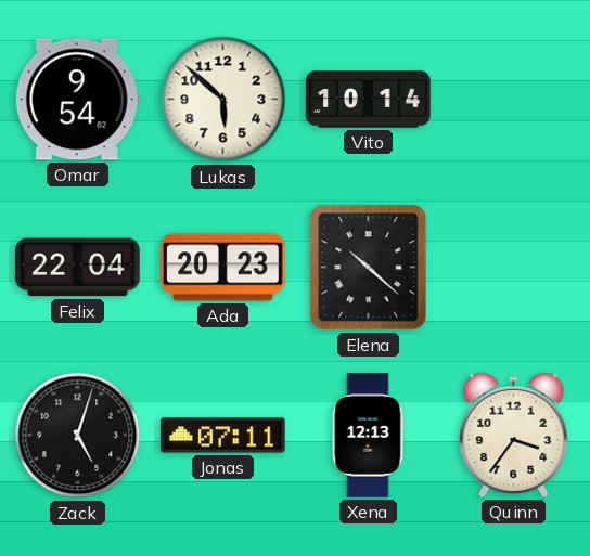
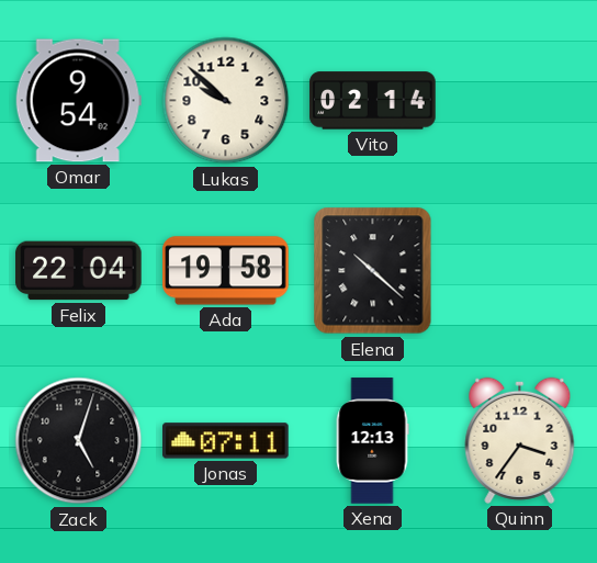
Lukas: 5:52 -> 9:52 (226, 101)
Vito: 10:14 -> 02:14 (373, 101)
Ada: 20:23 -> 19:58 (226, 271)
